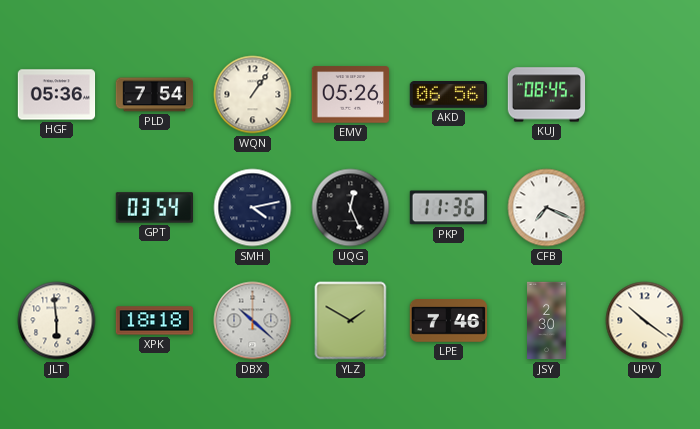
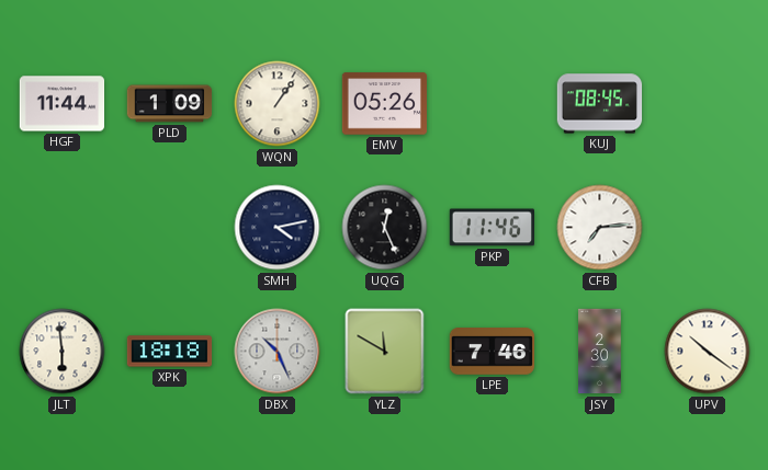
HGF: 05:36 -> 11:44 (63, 104)
PLD: 7:54 -> 1:09 (170, 104)
AKD: 06:56 -> none (448, 95)
GPT: 03:54 -> none (155, 208)
PKP: 11:36 -> 11:46 (492, 228)
CFB: 7:19 -> 7:14 (600, 228)
DBX: 10:22 -> 10:26 (278, 352)
YLZ: 1:50 -> 11:50 (385, 352)
